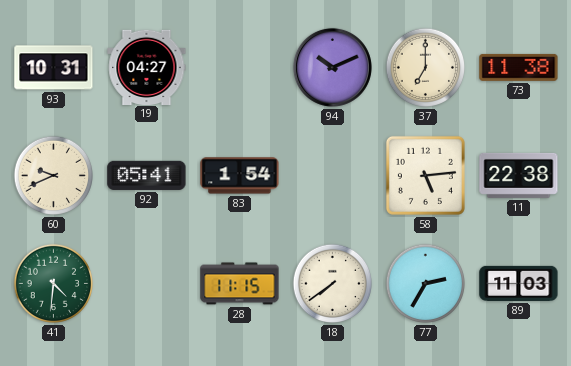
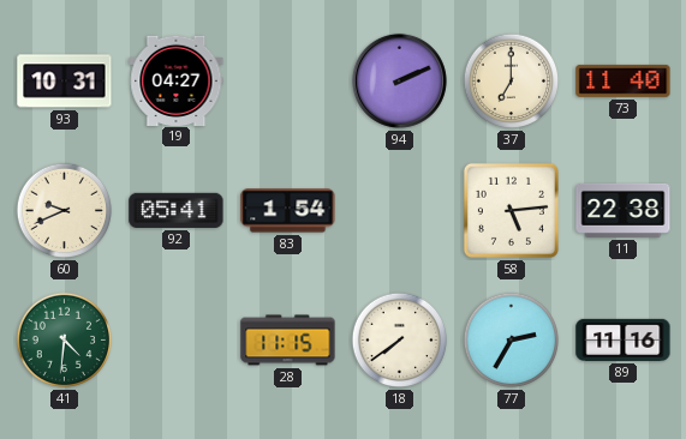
94: 10:11 -> 2:11 (399, 80)
73: 11:38 -> 11:40 (624, 80)
89: 11:03 -> 11:16 (624, 339)
